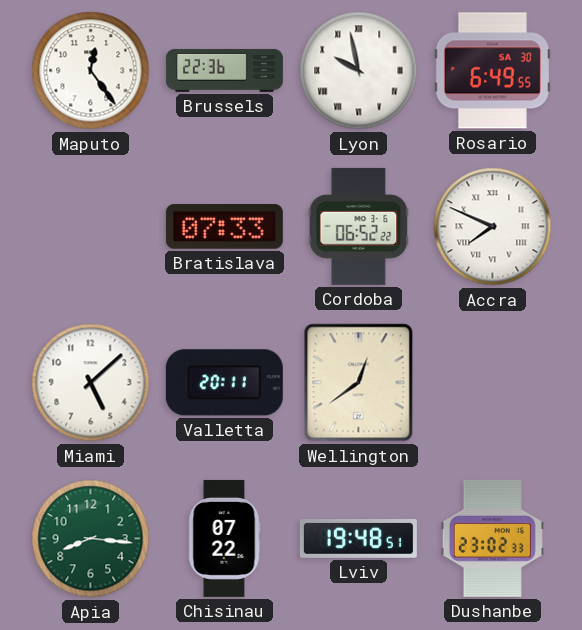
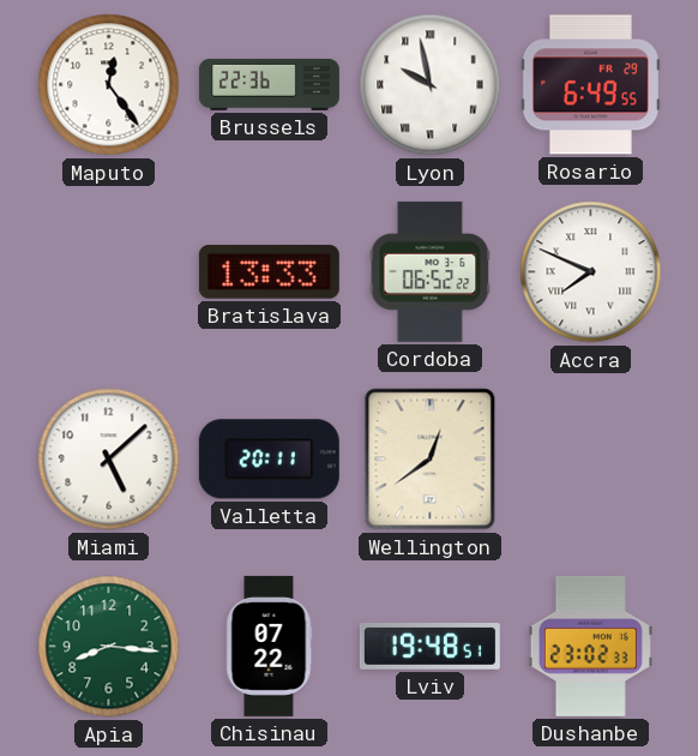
Rosario date: SA 30 -> FR 29 (590, 85)
Bratislava: 07:33 -> 13:33 (269, 272)
